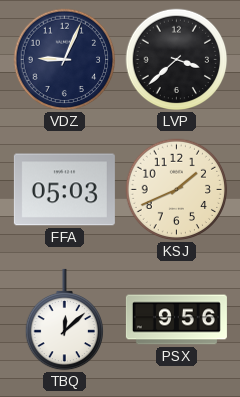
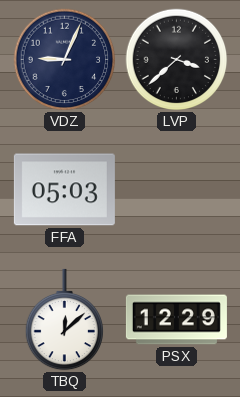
KSJ: 1:41 -> none (177, 190)
PSX: 9:56 -> 12:29 (176, 320)
